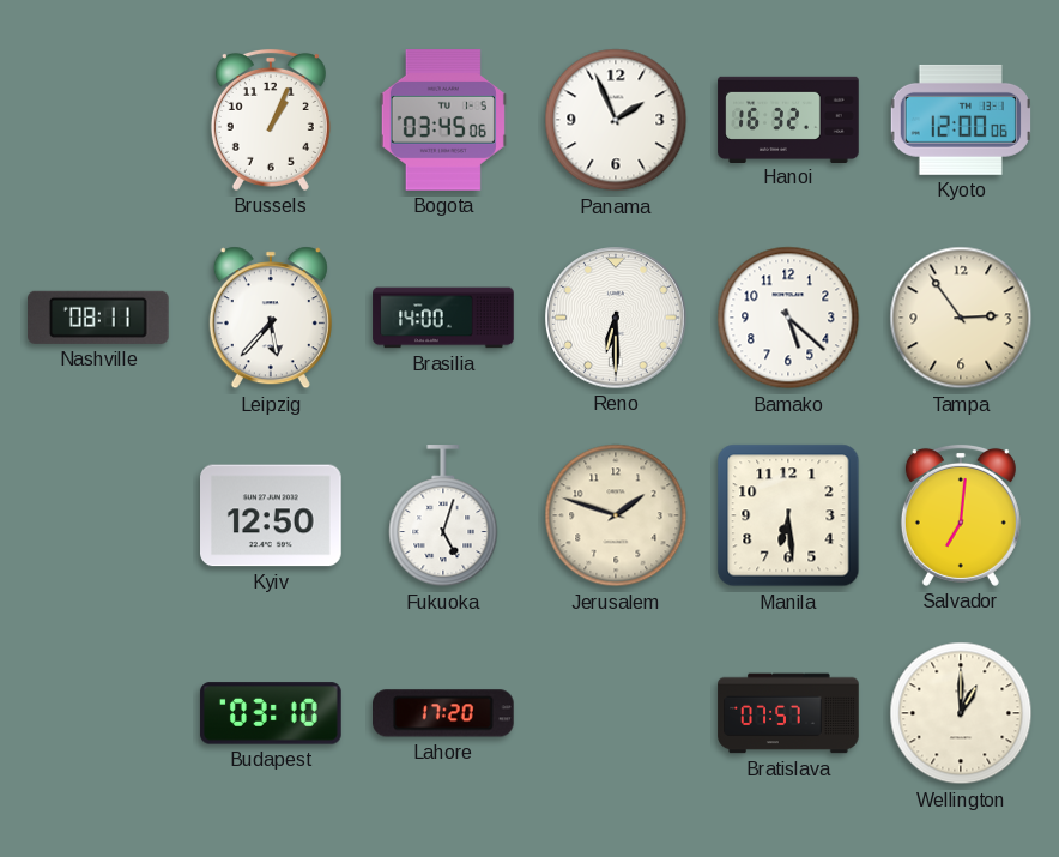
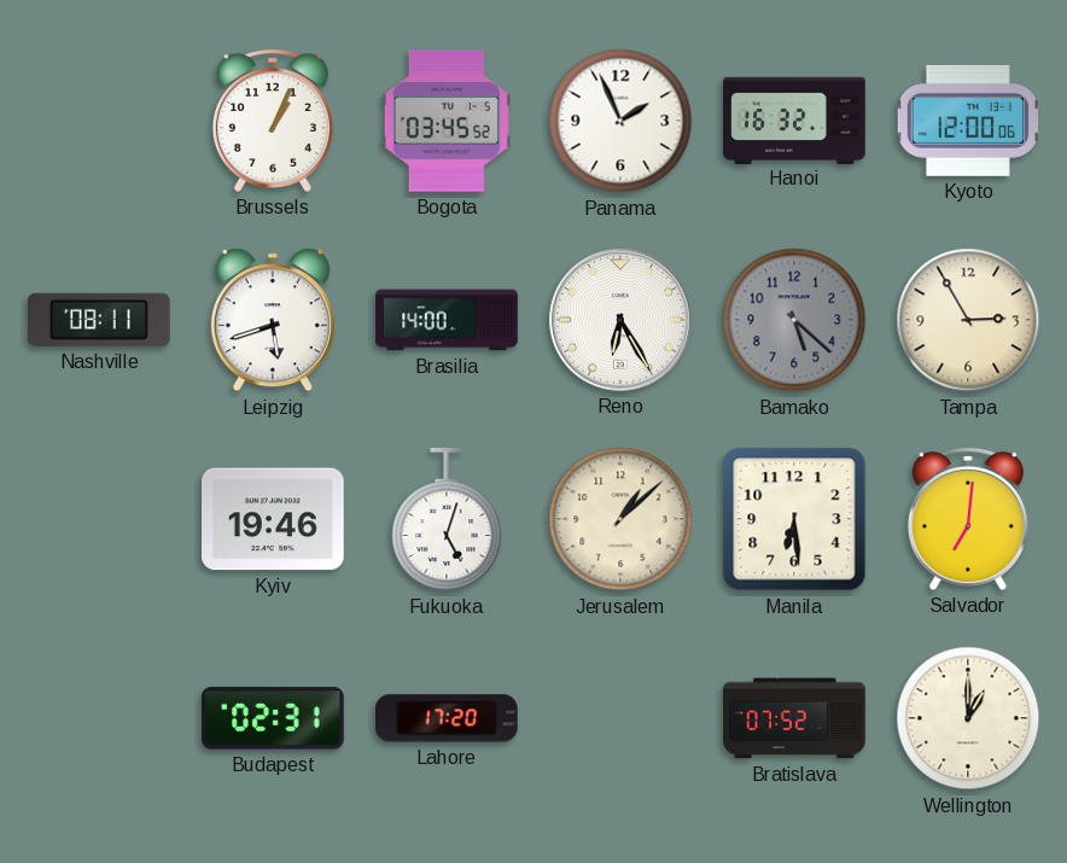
Bogota: 03:45:06 -> 03:45:52 (447, 121)
Leipzig: 5:37 -> 5:42 (273, 320)
Reno: 6:30 -> 6:25 (620, 320)
Bamako dial: white -> grey (794, 320)
Tampa: 2:54 -> 2:55 (968, 320)
Kyiv: 12:50 -> 19:46 (274, 519)
Jerusalem: 1:48 -> 1:08 (620, 519)
Budapest: 03:10 -> 02:31 (273, 718)
Bratislava: 07:57 -> 07:52 (794, 718)
